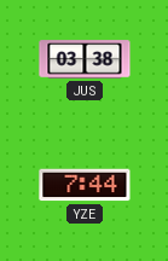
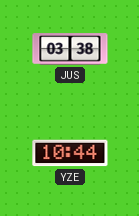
YZE: 7:44 -> 10:44 (70, 153)
